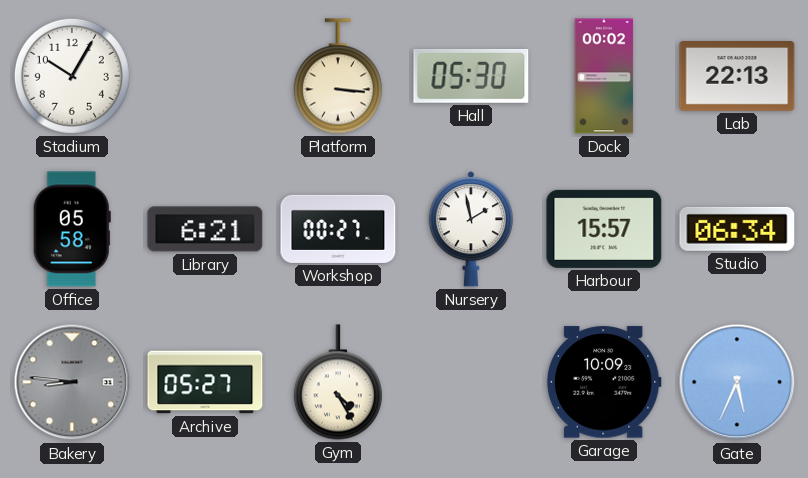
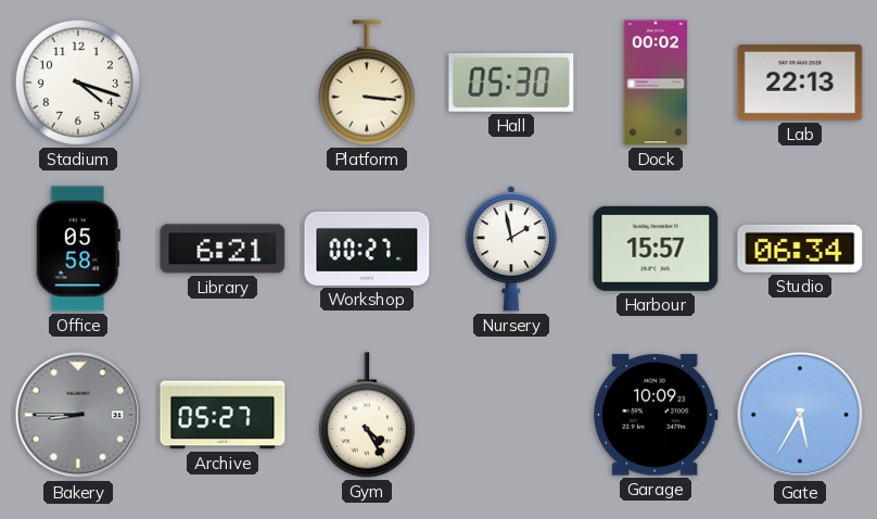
Stadium: 10:05 -> 4:18 (78, 83)
Bakery: 8:46 -> 8:45 (78, 415)
Gate: 5:34 -> 5:35 (800, 415)
